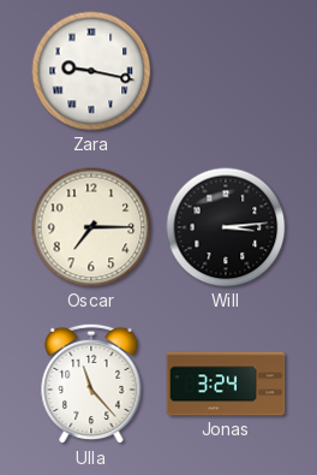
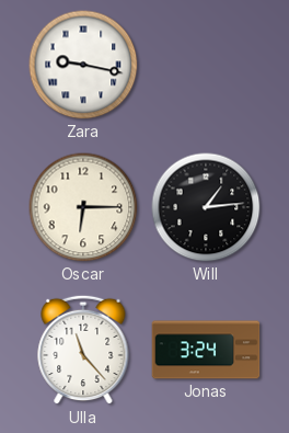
Oscar: 7:15 -> 6:15 (83, 207)
Will: 3:14 -> 1:14 (206, 207)
